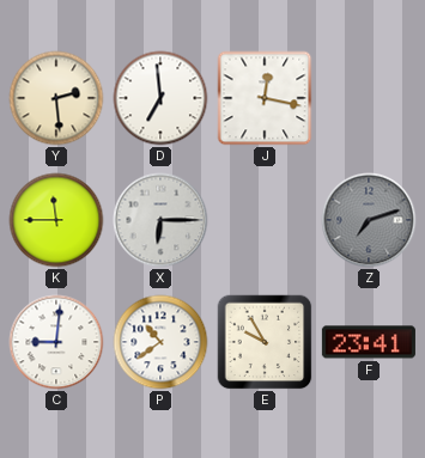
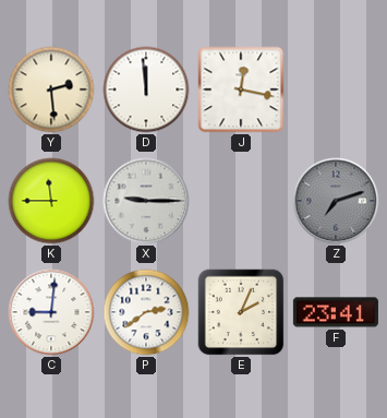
D: 6:59 -> 11:59 (146, 89)
X: 6:15 -> 9:15 (146, 201)
P: 10:39 -> 2:39 (146, 312)
E: 9:55 -> 2:04 (241, 312)
